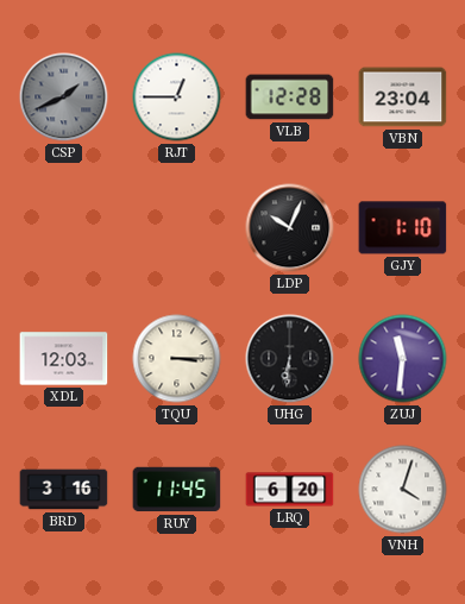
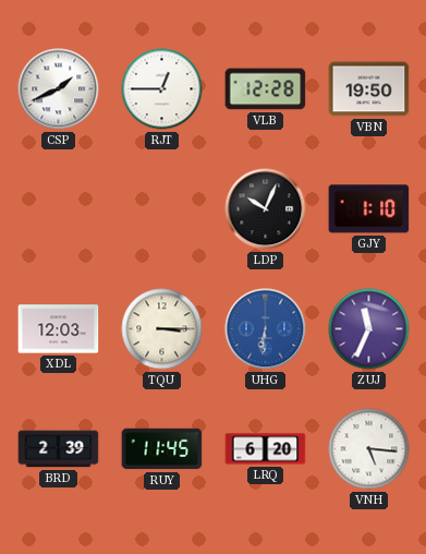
CSP dial: grey -> white (59, 89)
VBN: 23:04 -> 19:50 (369, 89)
UHG dial: black -> blue (266, 329)
ZUJ: 11:31 -> 11:34 (369, 329)
BRD: 3:16 -> 2:39 (59, 449)
VNH: 4:03 -> 5:16 (369, 449)
